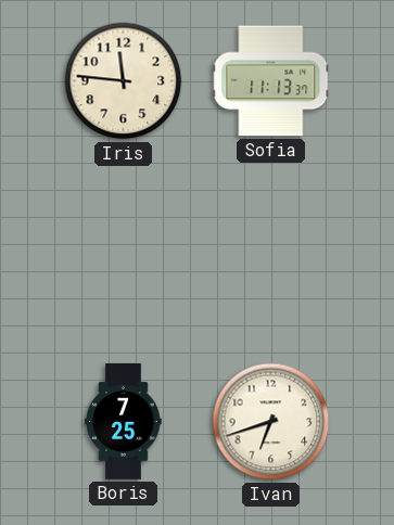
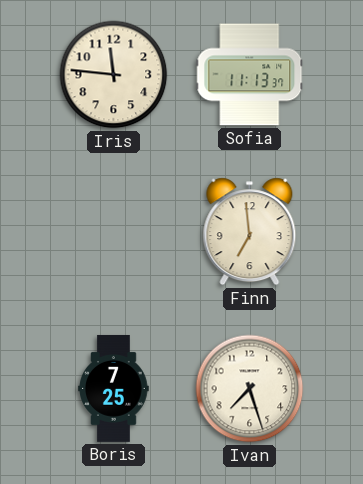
Finn: none -> 6:59 (250, 232)
Ivan: 6:42 -> 7:27 (250, 389)
